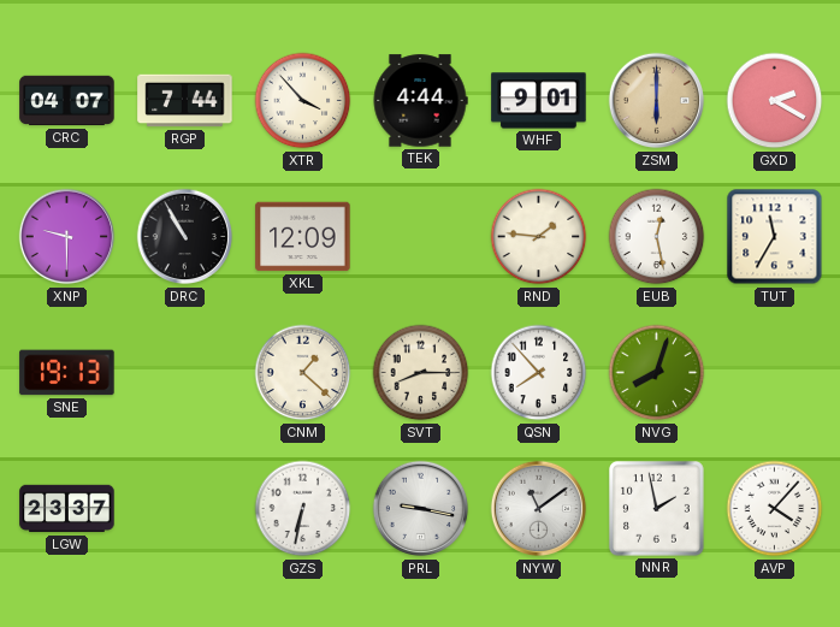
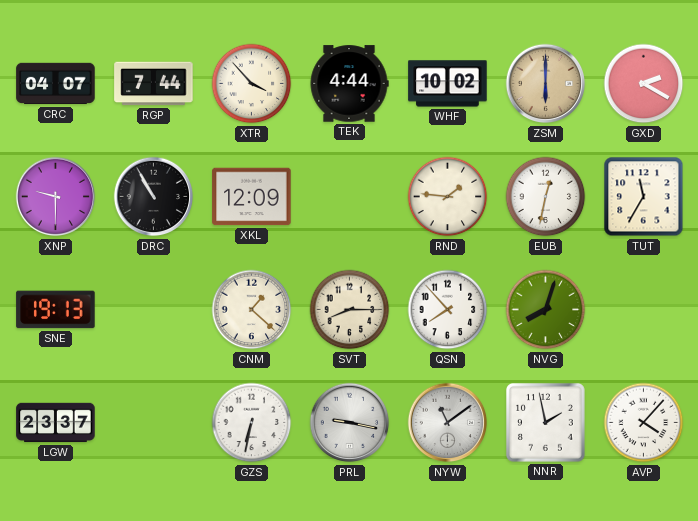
WHF: 9:01 -> 10:02 (448, 84)
EUB: 12:28 -> 12:32 (546, 197)
